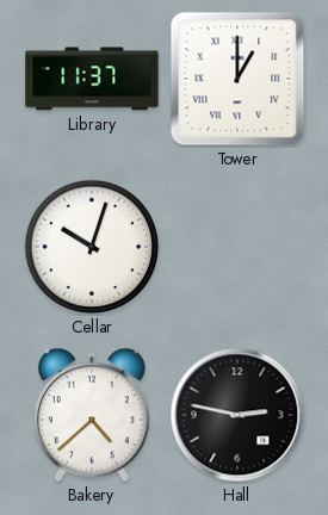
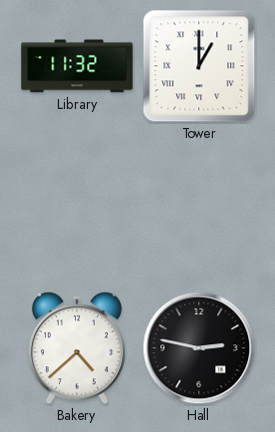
Library: 11:37 -> 11:32 (77, 66)
Cellar: 10:03 -> none (92, 247)
